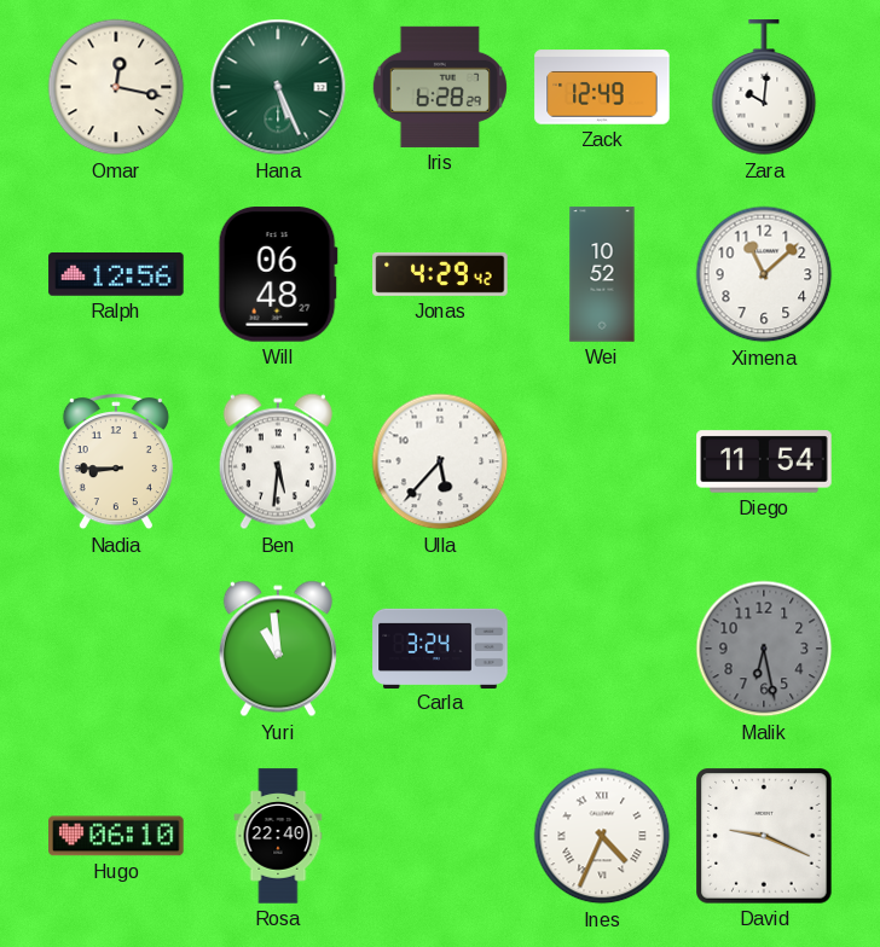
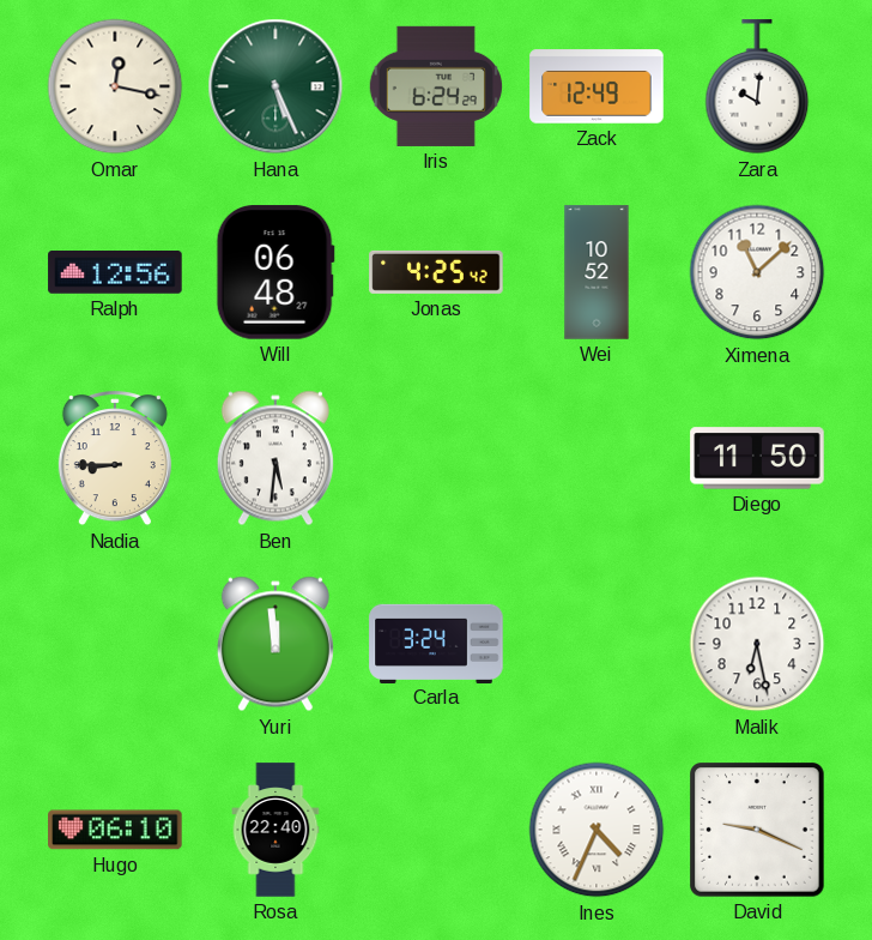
Iris: 6:28 -> 6:24 (436, 86)
Jonas: 4:29 -> 4:25 (436, 272)
Ulla: 5:37 -> none (440, 461)
Diego: 11:54 -> 11:50 (757, 458)
Yuri: 10:59 -> 11:59 (275, 644)
Malik dial: grey -> white (757, 644)
